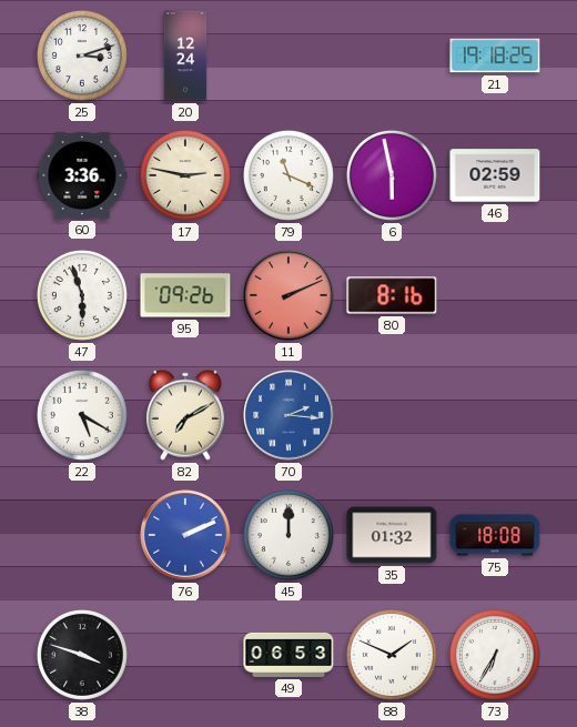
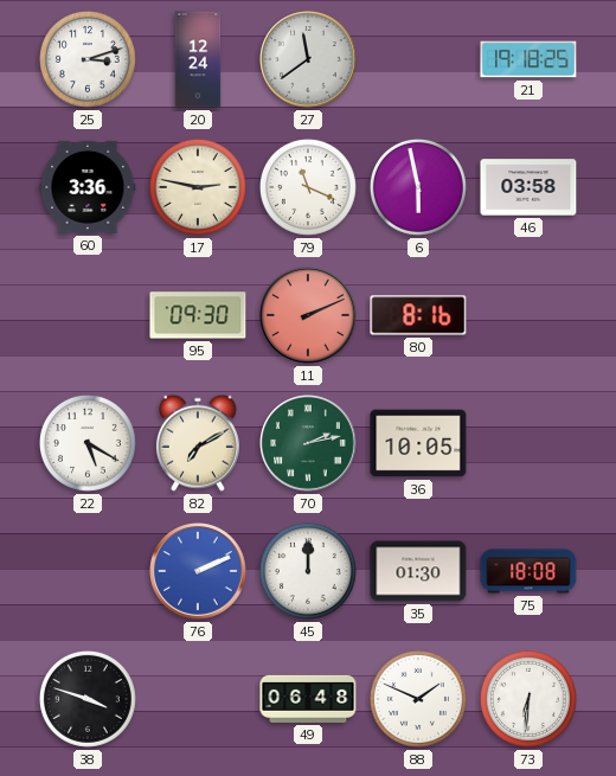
27: none -> 11:39 (308, 59)
46: 02:59 -> 03:58 (528, 187)
47: 5:57 -> none (82, 295)
95: 09:26 -> 09:30 (198, 315)
70: 2:16 -> 2:13 (308, 443)
70 dial: blue -> green (308, 443)
36: none -> 10:05 (418, 443)
35: 01:32 -> 01:30 (418, 571)
49: 06:53 -> 06:48 (308, 699)
73: 6:35 -> 6:31 (528, 699)
